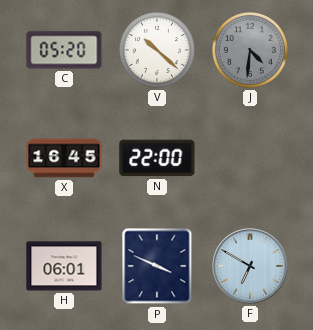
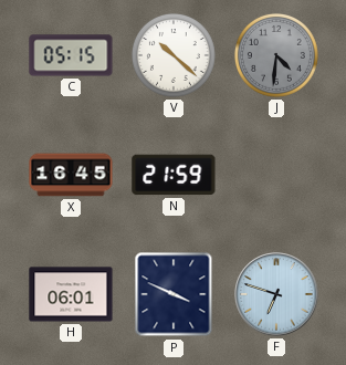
C: 05:20 -> 05:15 (71, 55)
N: 22:00 -> 21:59 (174, 175)
F: 6:50 -> 6:48 (276, 294)
